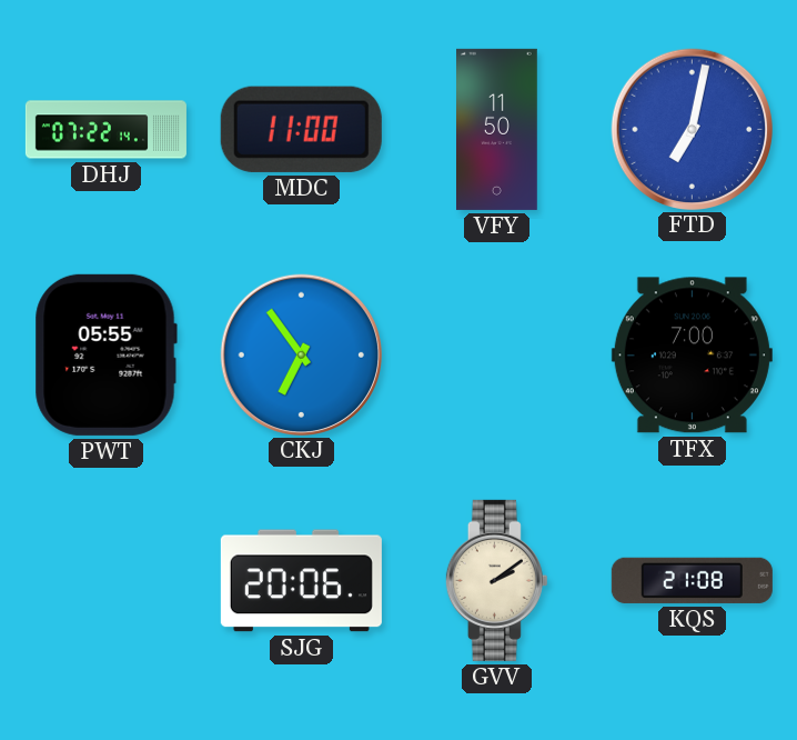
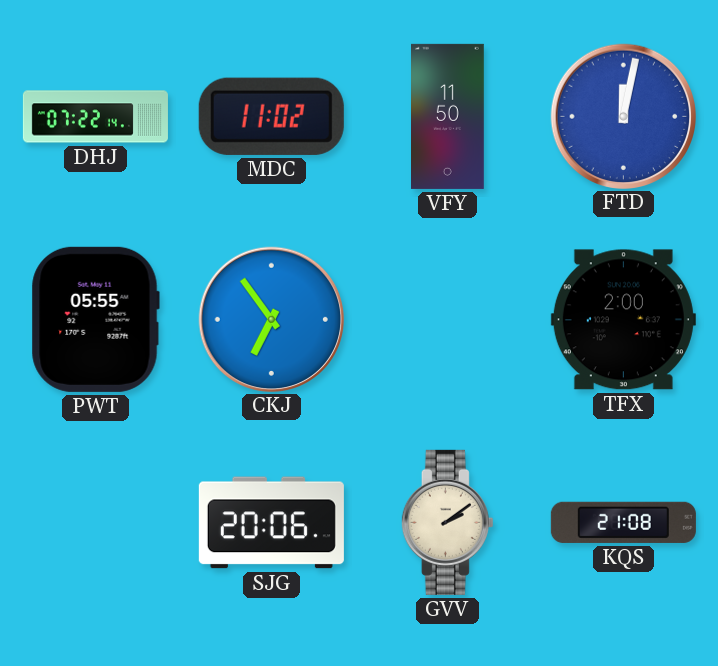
MDC: 11:00 -> 11:02 (271, 116)
FTD: 7:02 -> 12:02 (623, 116)
TFX: 7:00 -> 2:00 (623, 320)
